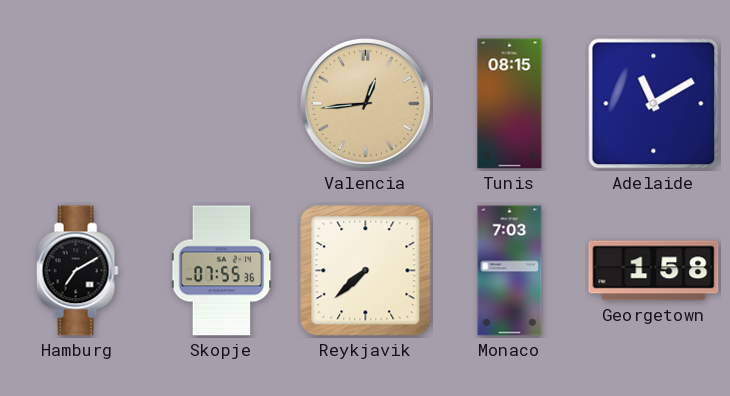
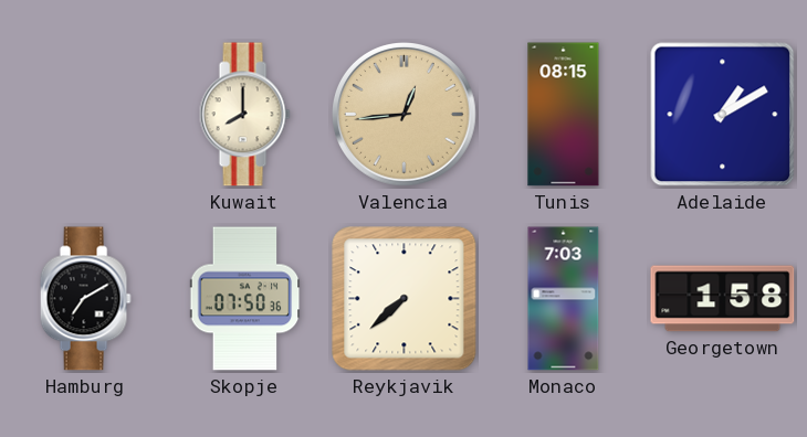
Kuwait: none -> 8:00 (244, 115)
Adelaide: 11:10 -> 1:10 (723, 115)
Skopje: 07:55 -> 07:50 (245, 299)
